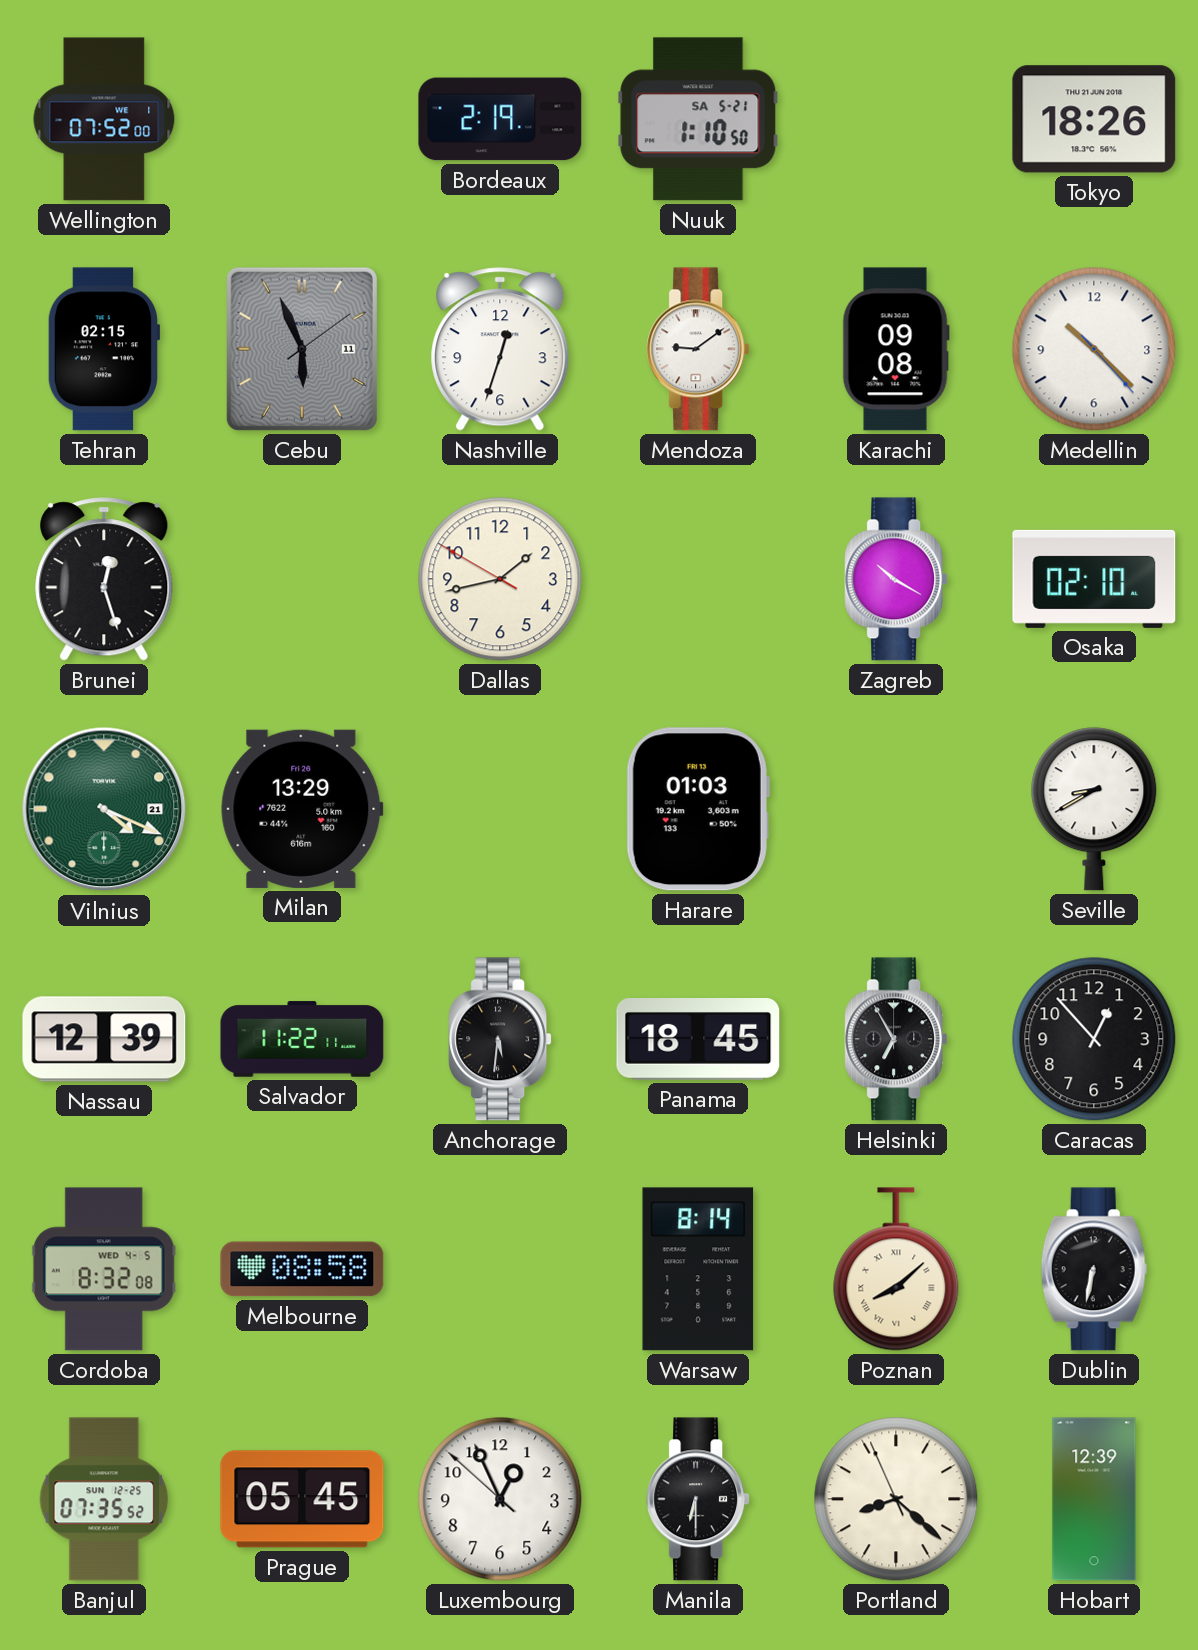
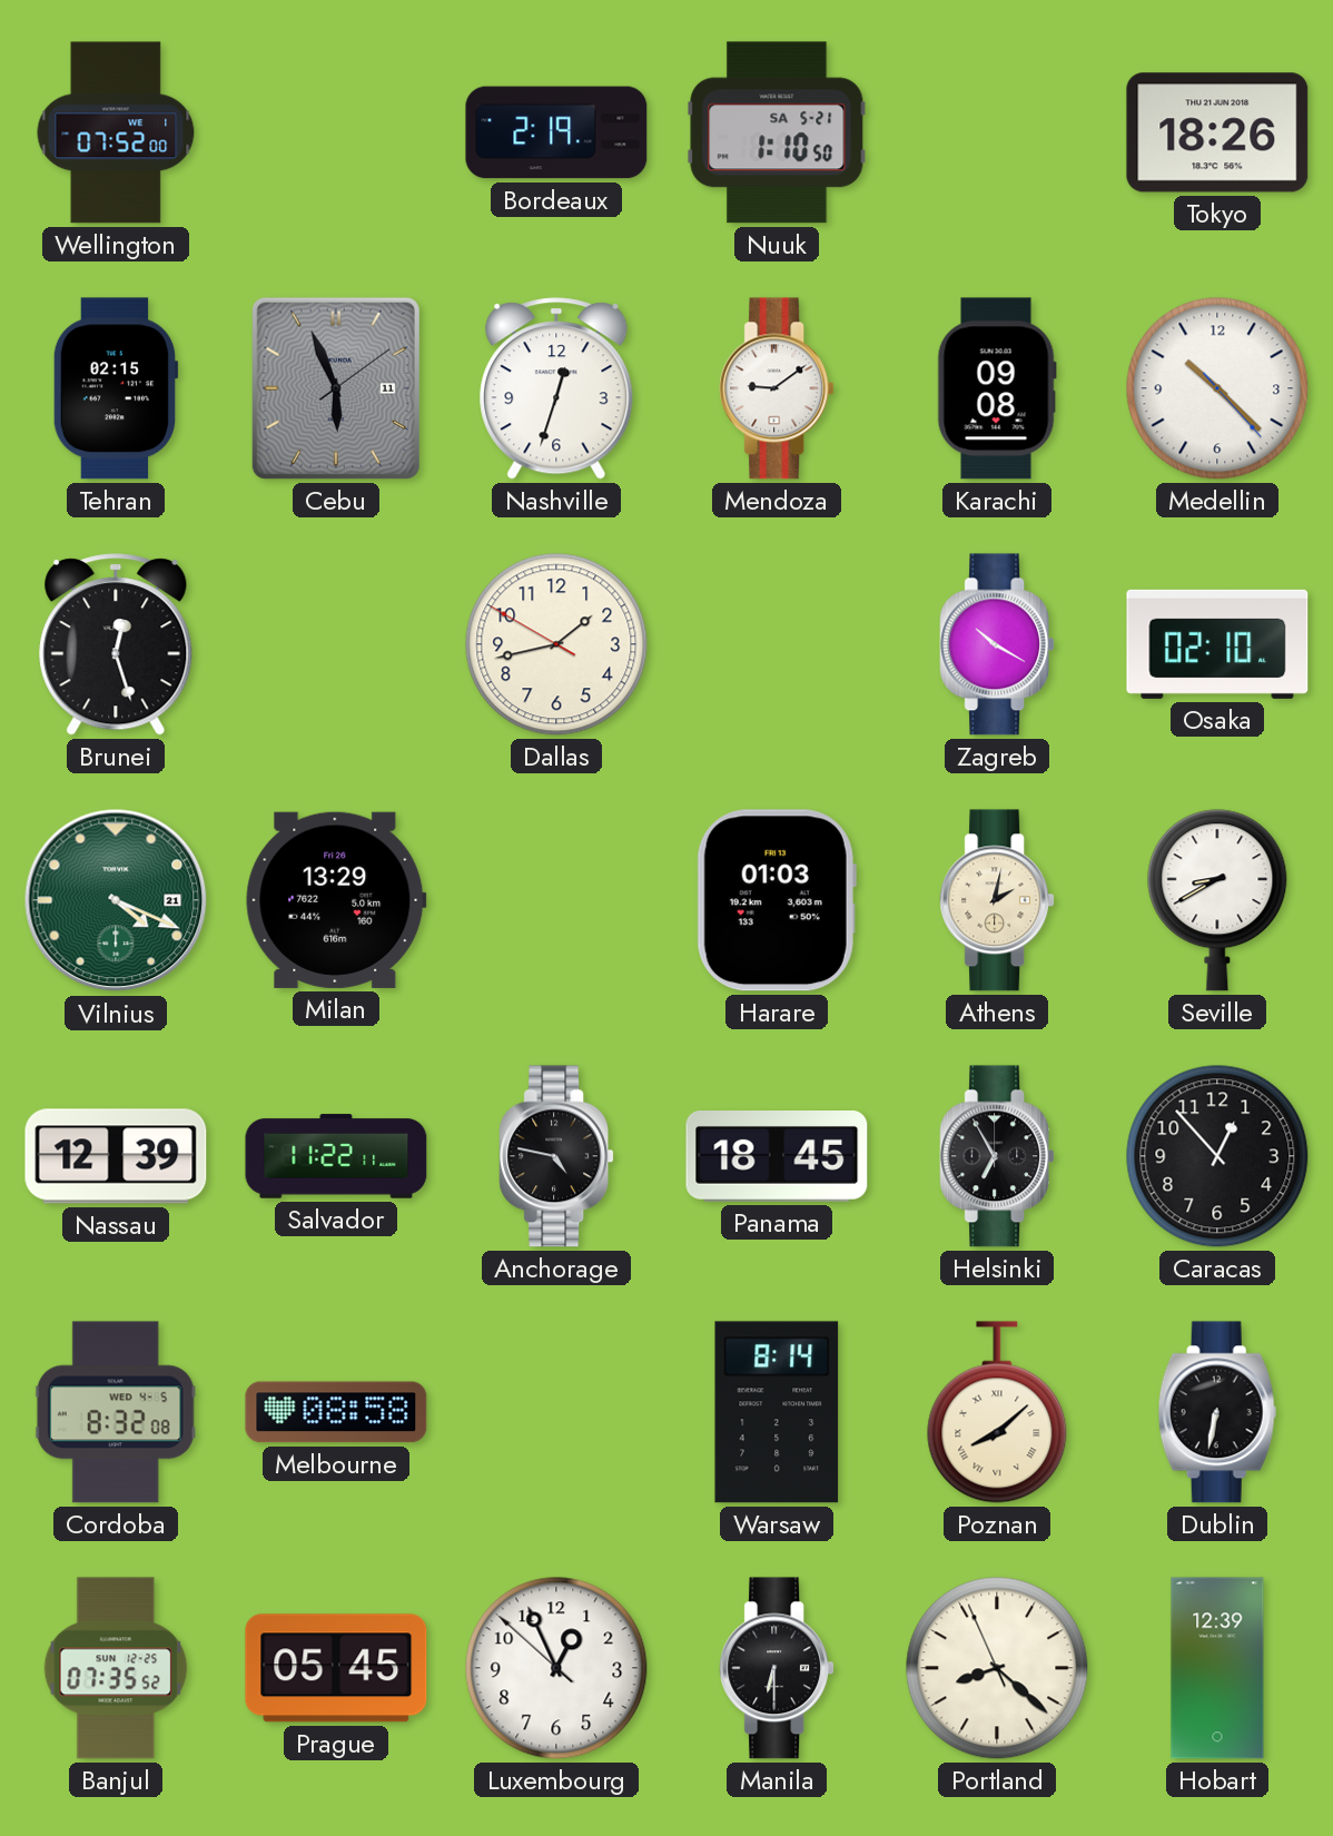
Athens: none -> 2:02 (997, 900)
Anchorage: 5:31 -> 4:47 (556, 1156)
